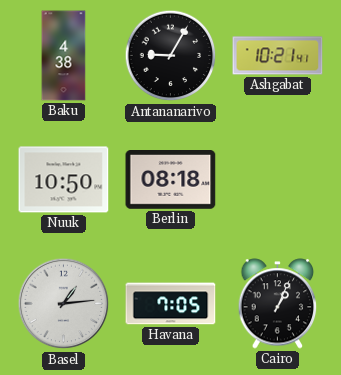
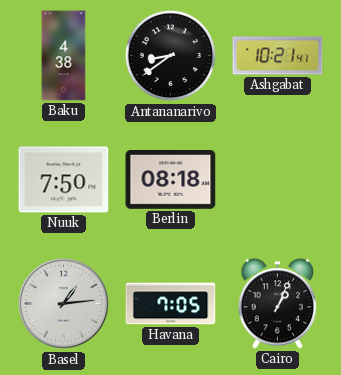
Antananarivo: 9:05 -> 8:39 (171, 56)
Nuuk: 10:50 -> 7:50 (64, 180)
